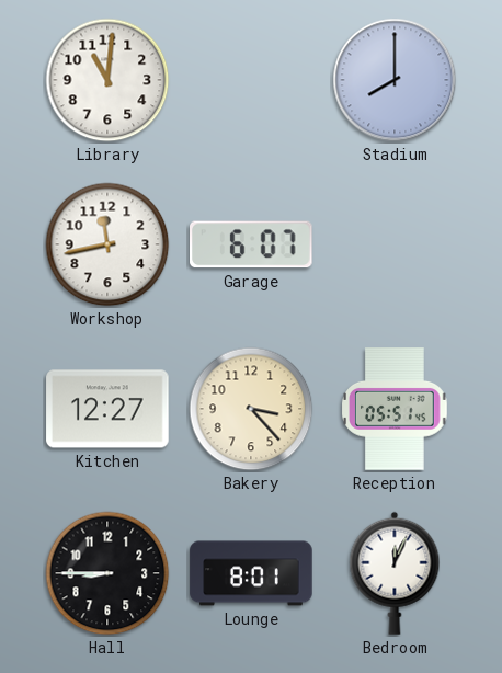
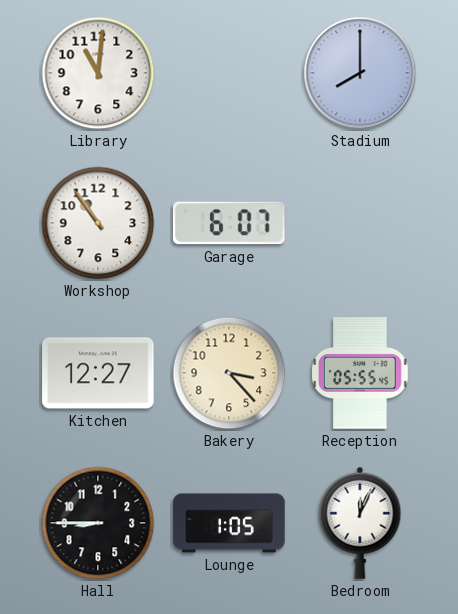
Workshop: 11:43 -> 10:54 (98, 223)
Reception: 05:51 -> 05:55 (361, 373)
Lounge: 8:01 -> 1:05 (229, 523)
